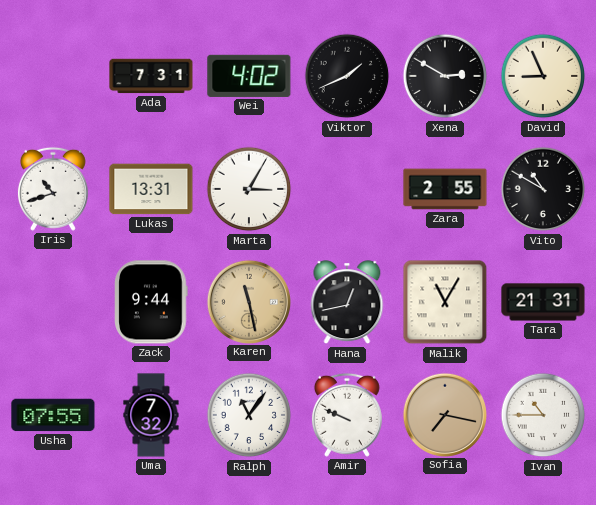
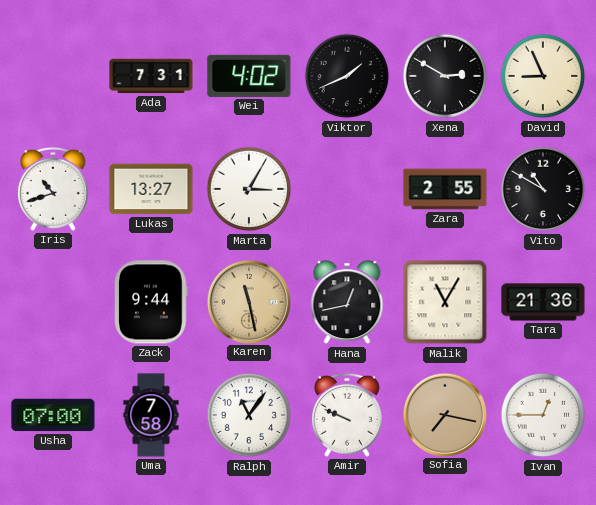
Lukas: 13:31 -> 13:27 (151, 189)
Tara: 21:31 -> 21:36 (543, 302)
Usha: 07:55 -> 07:00 (53, 415)
Uma: 7:32 -> 7:58 (151, 415)
Ivan: 10:45 -> 12:45 (543, 415)
